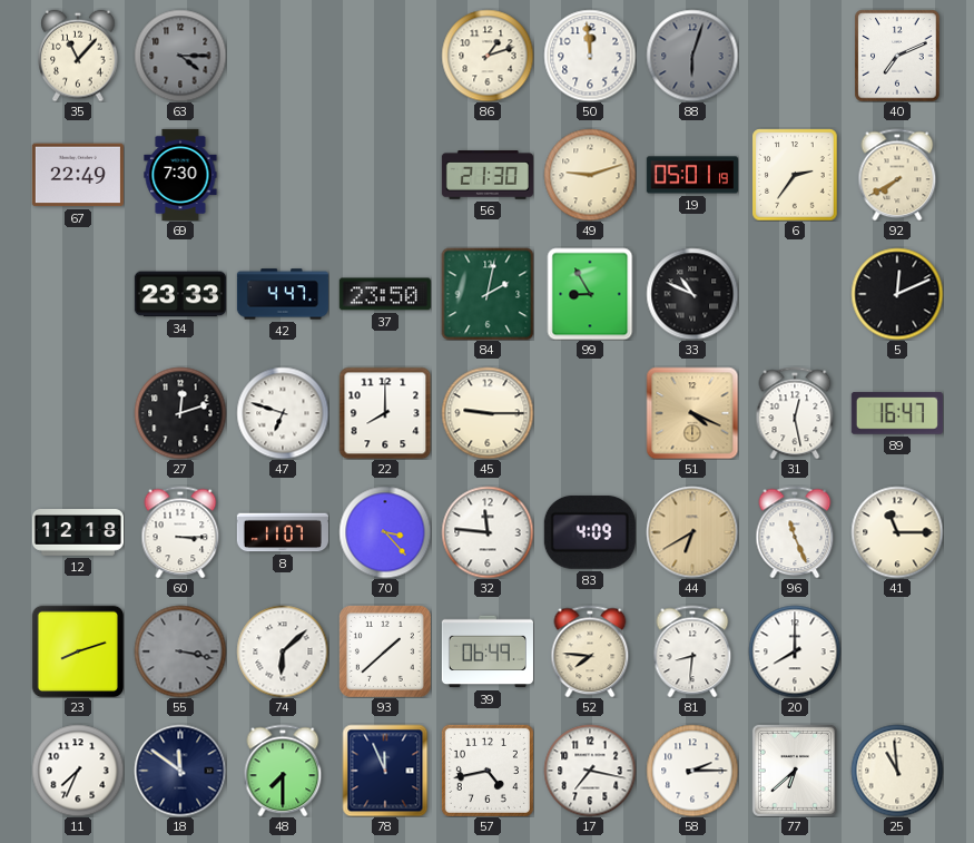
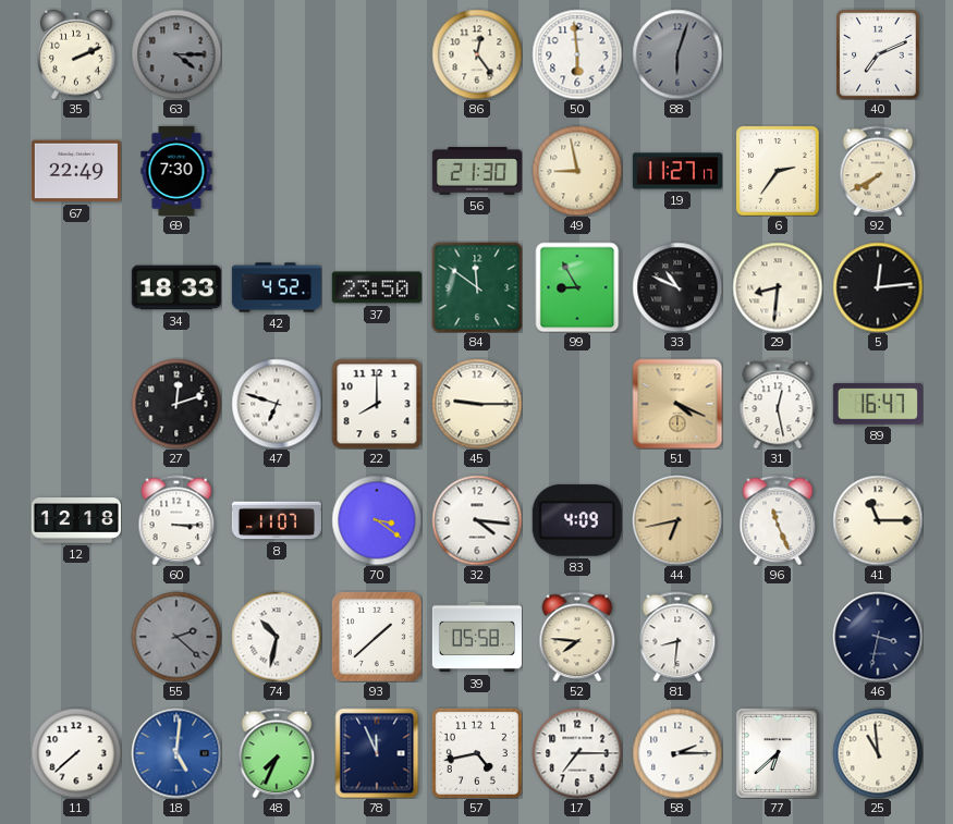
35: 11:07 -> 2:11 (76, 54)
86: 1:12 -> 12:24 (477, 54)
50: 11:59 -> 5:59 (577, 54)
49: 9:12 -> 8:58 (577, 171)
19: 05:01 -> 11:27 (677, 171)
34: 23:33 -> 18:33 (176, 287)
42: 4:47 -> 4:52 (277, 287)
84: 2:02 -> 11:51 (477, 287)
29: none -> 8:31 (778, 287)
5: 12:11 -> 12:14 (878, 287)
70: 3:23 -> 3:21 (377, 520)
32: 11:46 -> 4:16 (477, 520)
44: 6:40 -> 6:43 (677, 520)
23: 8:12 -> none (78, 651)
55: 3:17 -> 2:22 (176, 637)
74: 6:08 -> 10:32 (277, 637)
39: 06:49 -> 05:58 (477, 637)
20: 8:00 -> none (795, 651)
46: none -> 3:32 (878, 637)
11: 7:34 -> 7:38 (76, 753)
18: 11:51 -> 5:01 (176, 753)
18 dial: navy -> blue (176, 753)
48: 7:30 -> 7:34 (277, 753)
17: 7:17 -> 7:15 (577, 753)
